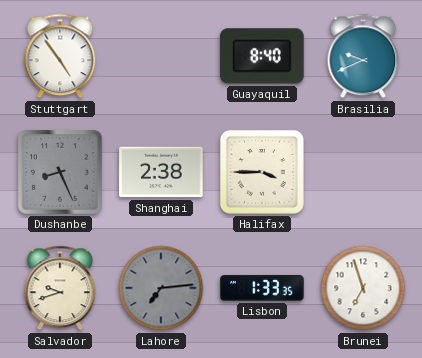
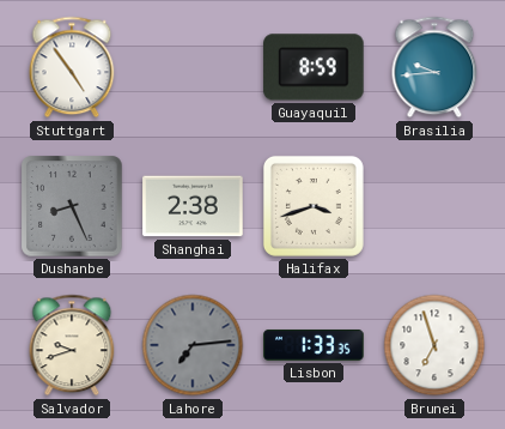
Guayaquil: 8:40 -> 8:59 (314, 67)
Brasilia: 9:41 -> 9:44 (434, 67)
Halifax: 3:45 -> 3:42 (314, 206)
